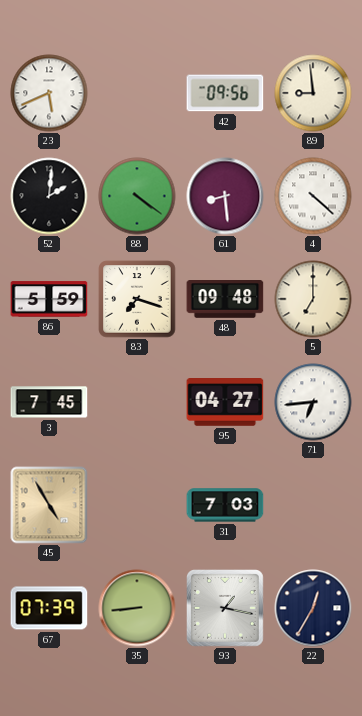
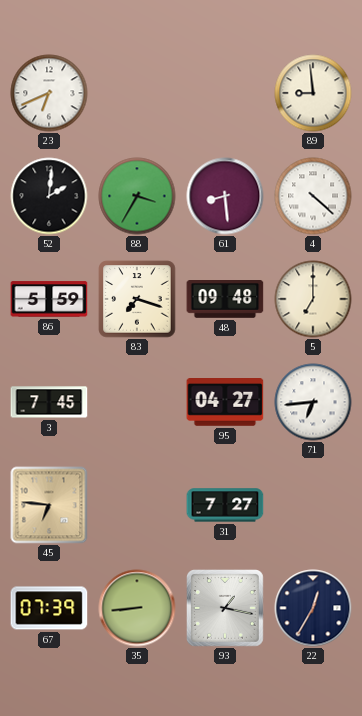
23: 5:41 -> 6:41 (49, 93)
42: 09:56 -> none (225, 93)
88: 4:21 -> 3:35 (137, 196)
45: 4:55 -> 6:46 (49, 505)
31: 7:03 -> 7:27 (225, 505)
